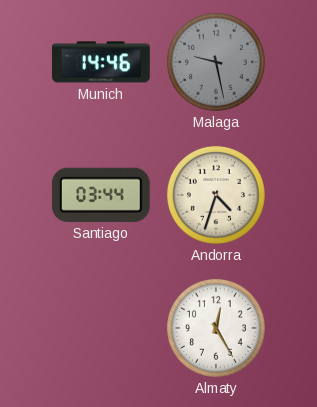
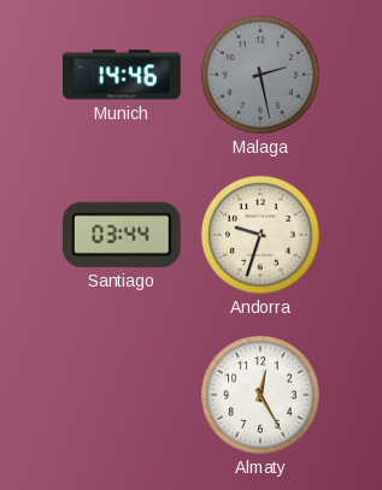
Malaga: 9:28 -> 2:28 (260, 75)
Andorra: 4:33 -> 9:33 (260, 235)
